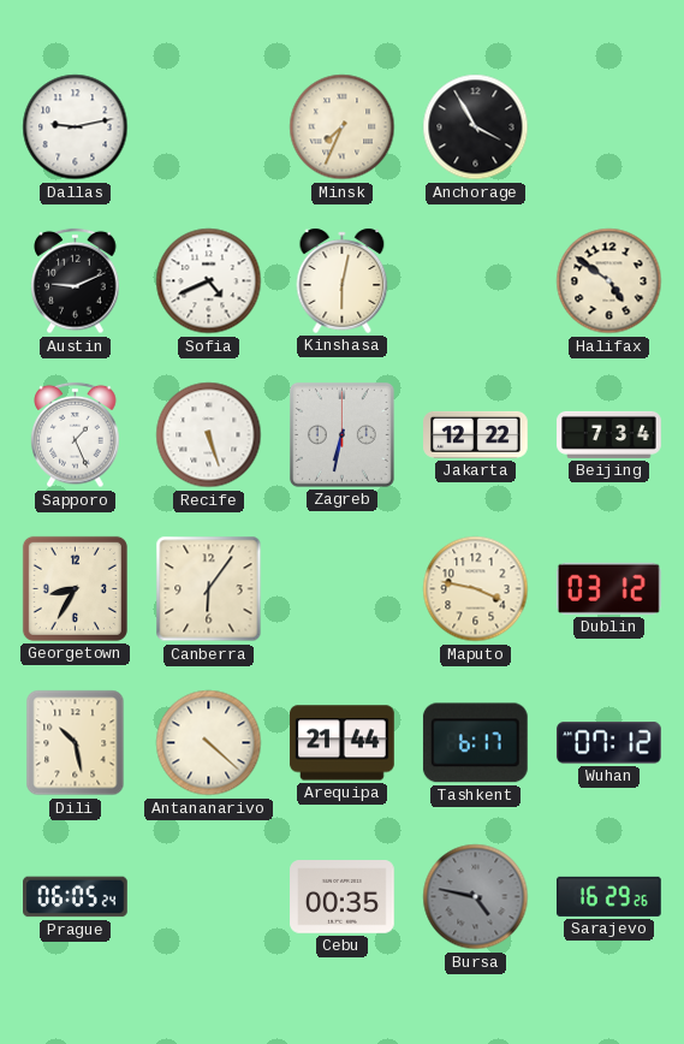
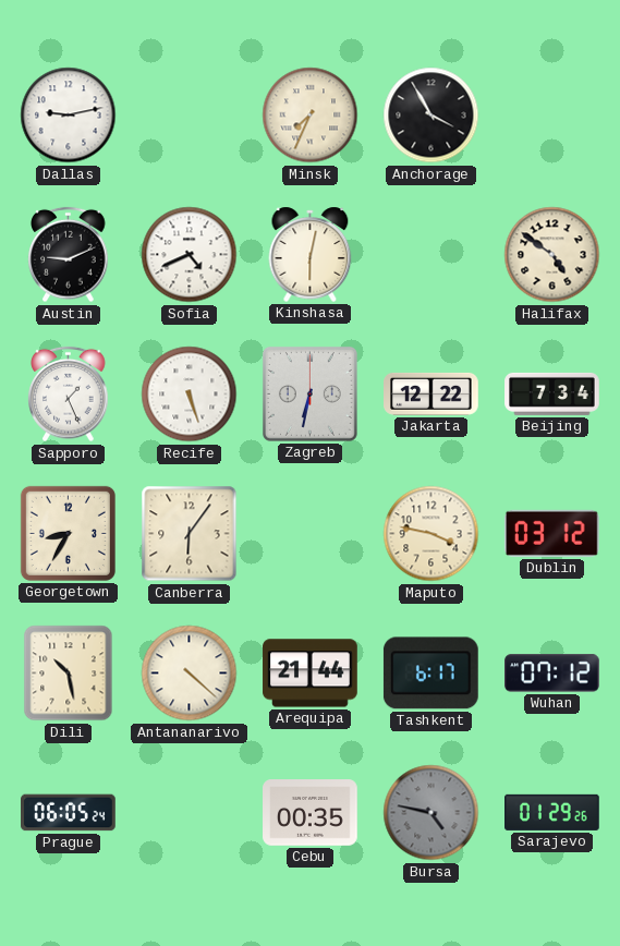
Sarajevo: 16:29 -> 01:29 (552, 812)
